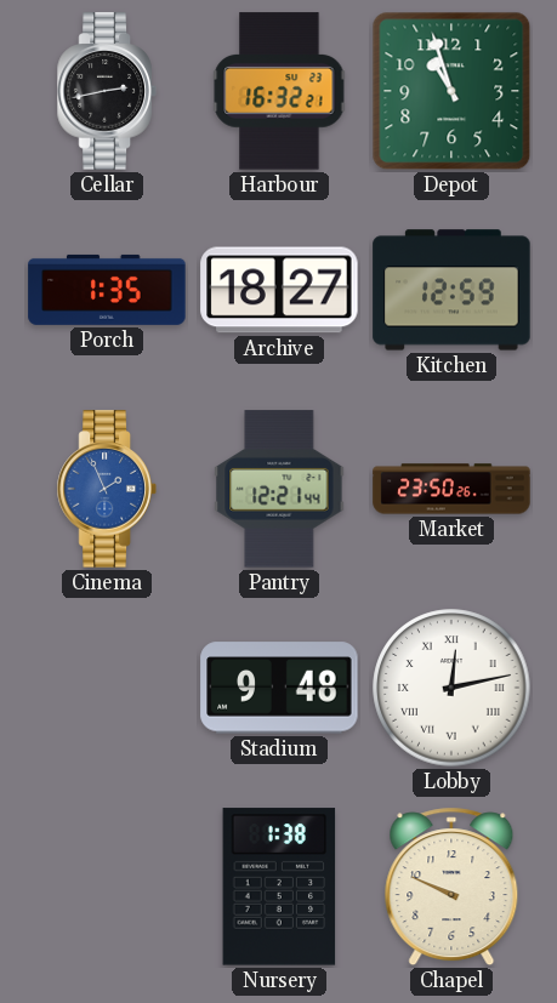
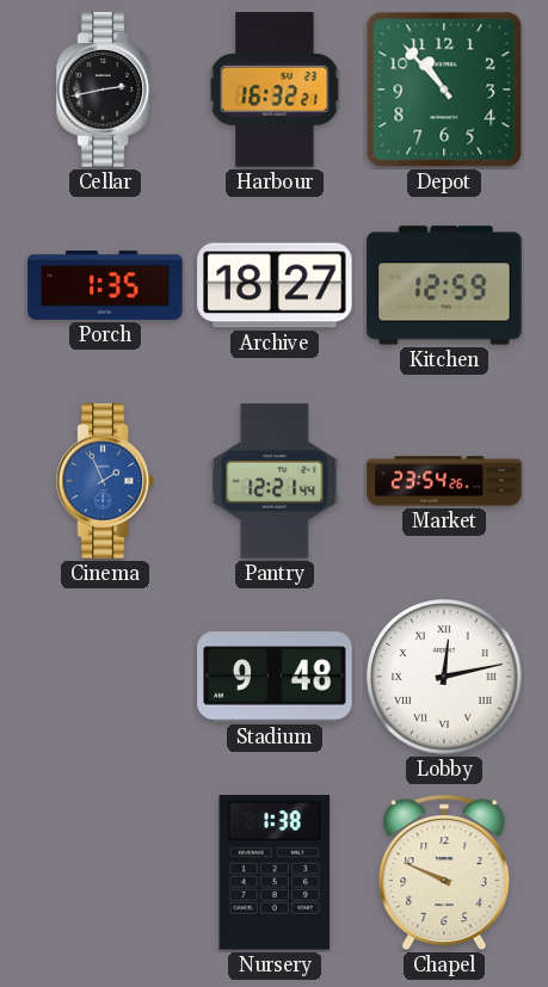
Depot: 10:57 -> 10:53 (444, 90)
Market: 23:50 -> 23:54 (444, 481)
